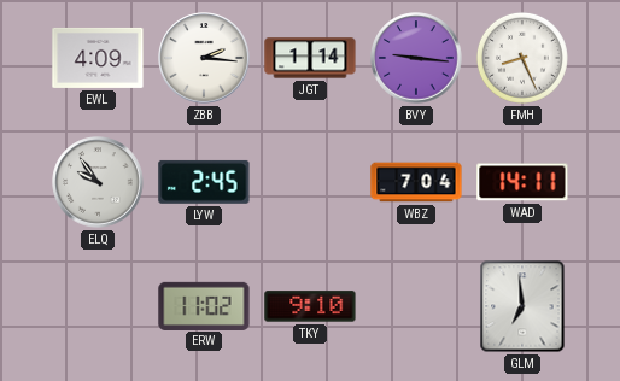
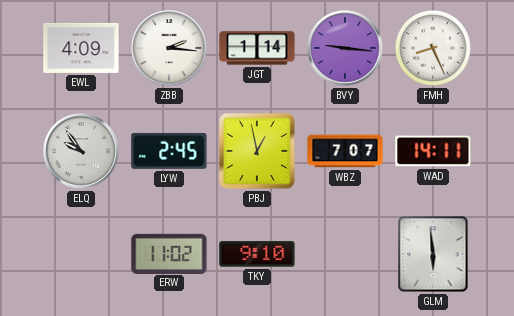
PBJ: none -> 12:58 (257, 151)
WBZ: 7:04 -> 7:07 (345, 151)
GLM: 6:59 -> 5:59 (433, 254)
